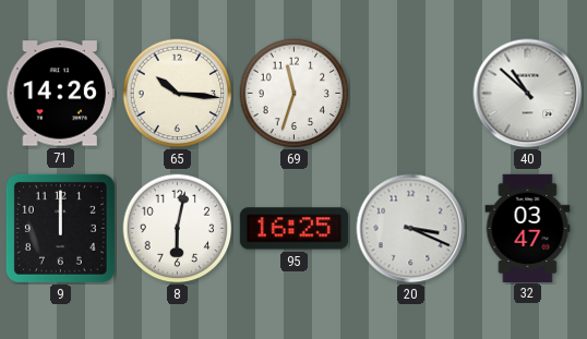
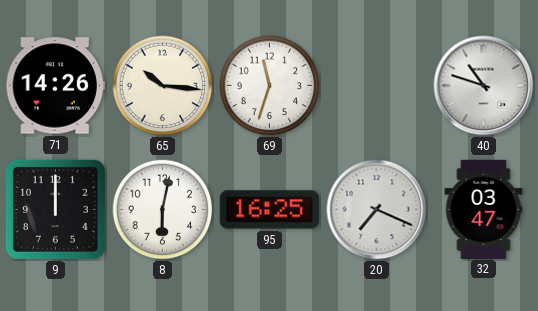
40: 10:52 -> 10:48 (484, 86)
20: 3:19 -> 7:19 (377, 210)
